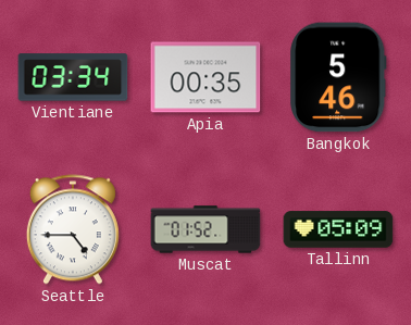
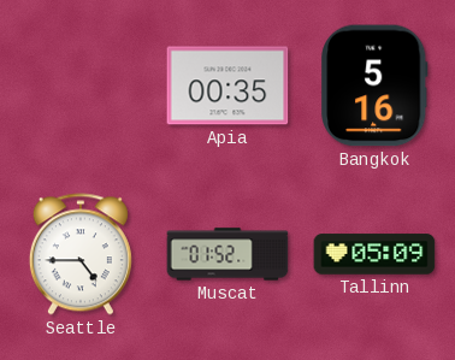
Vientiane: 03:34 -> none (73, 77)
Bangkok: 5:46 -> 5:16 (376, 85)
